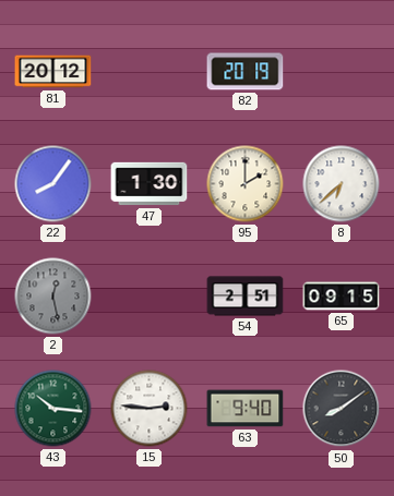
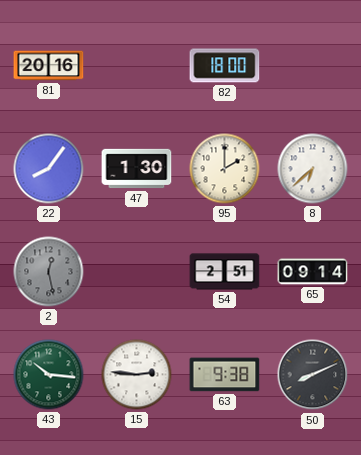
81: 20:12 -> 20:16 (49, 66)
82: 20:19 -> 18:00 (225, 66)
65: 09:15 -> 09:14 (313, 272)
63: 9:40 -> 9:38 (225, 375)
50: 8:09 -> 8:11 (313, 375)
